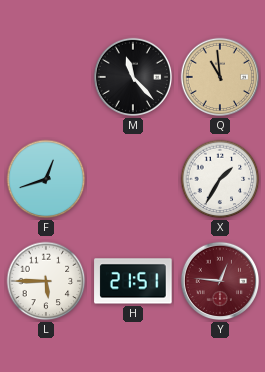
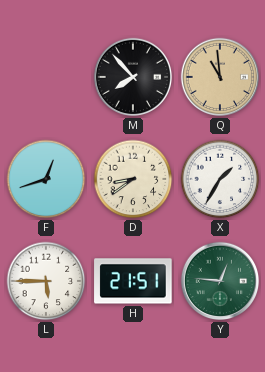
M: 11:23 -> 7:53 (133, 77)
D: none -> 8:39 (133, 179)
Y dial: burgundy -> green (220, 281)
